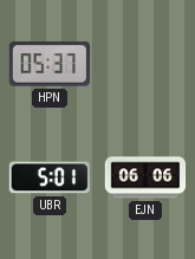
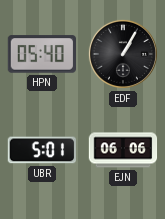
HPN: 05:37 -> 05:40 (41, 54)
EDF: none -> 1:05 (123, 54)
